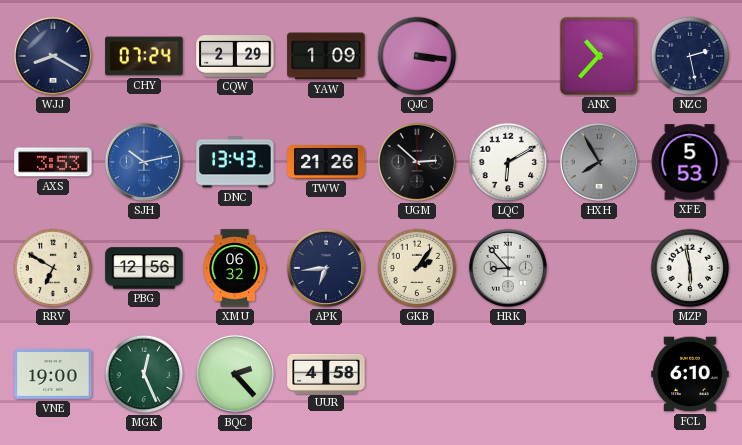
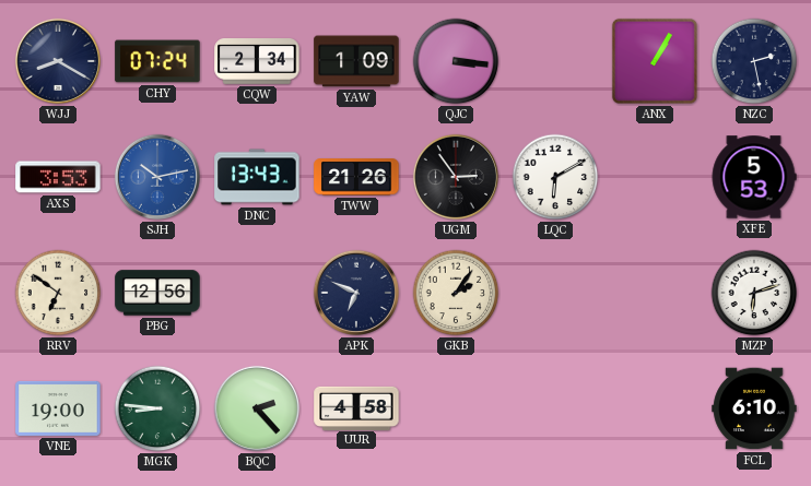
CQW: 2:29 -> 2:34 (257, 62)
ANX: 10:37 -> 1:05 (655, 61)
UGM: 2:52 -> 2:54 (456, 177)
HXH: 7:55 -> none (599, 162)
RRV: 6:50 -> 6:51 (58, 293)
XMU: 06:32 -> none (235, 268)
APK: 6:44 -> 6:49 (356, 293)
HRK: 8:53 -> none (508, 268)
MZP: 5:58 -> 6:12 (754, 293)
MGK: 12:26 -> 8:46 (157, 408)
